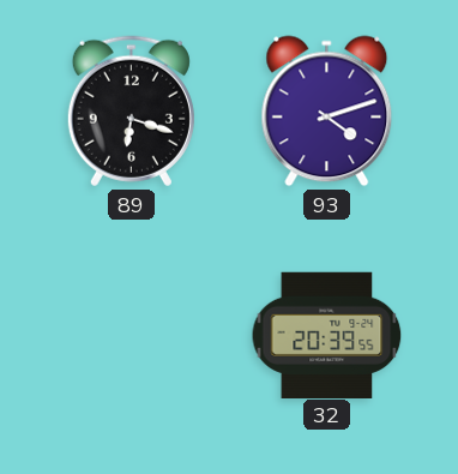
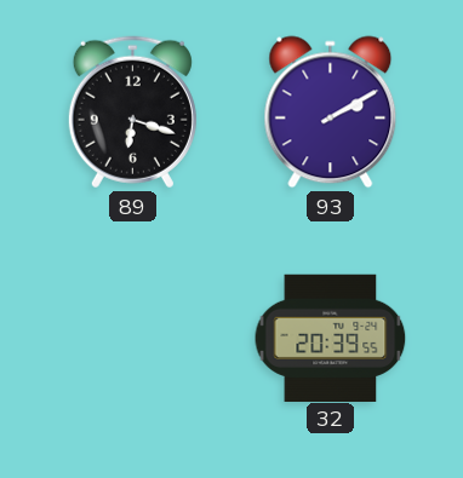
93: 4:12 -> 2:10 (331, 113)
